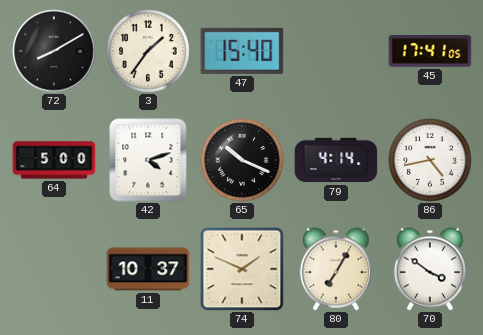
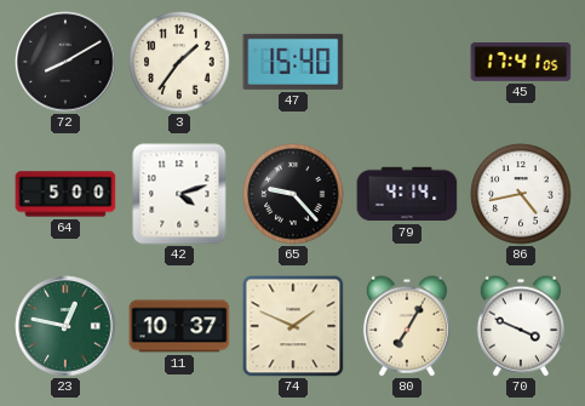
65: 10:19 -> 9:23 (293, 194)
23: none -> 12:47 (65, 326)
70: 3:51 -> 3:49 (521, 326)
